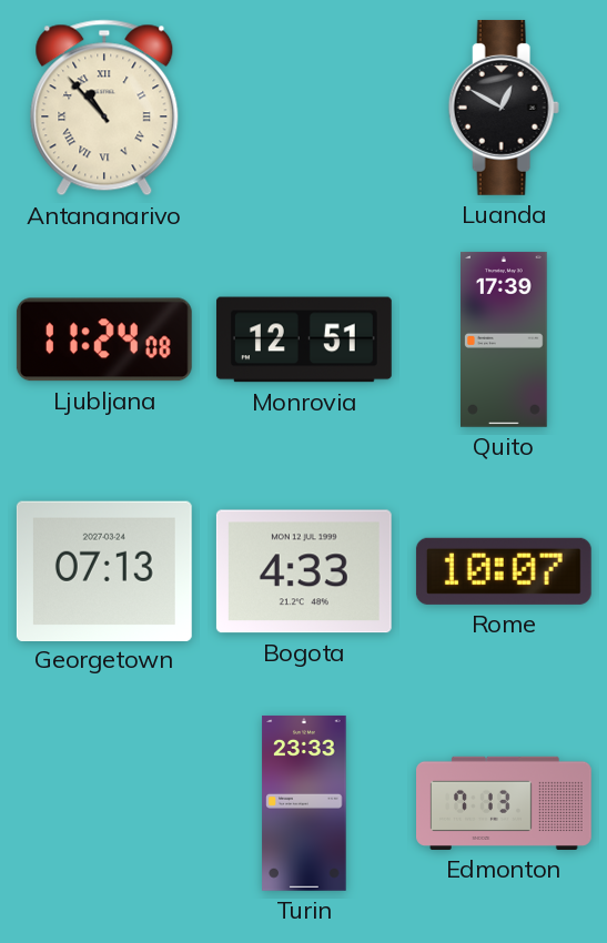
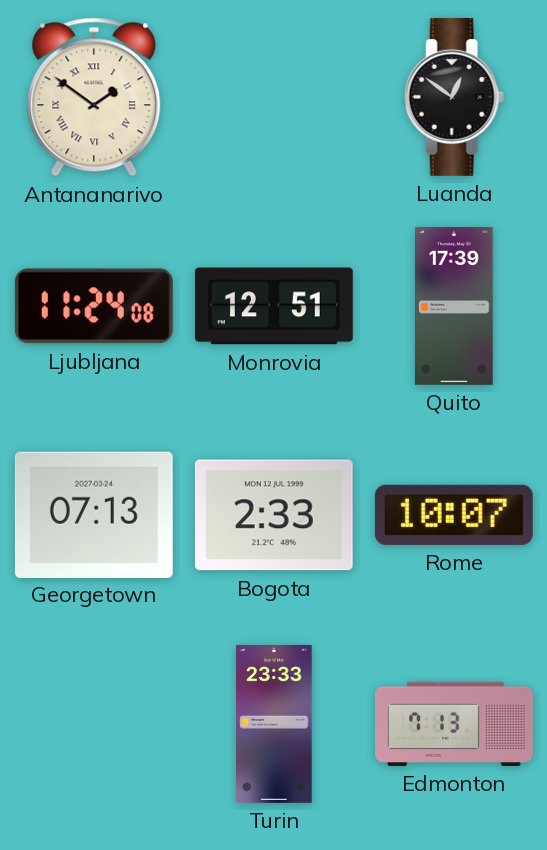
Antananarivo: 10:53 -> 1:51 (94, 97)
Luanda: 12:50 -> 12:51 (454, 97)
Bogota: 4:33 -> 2:33 (274, 515)
